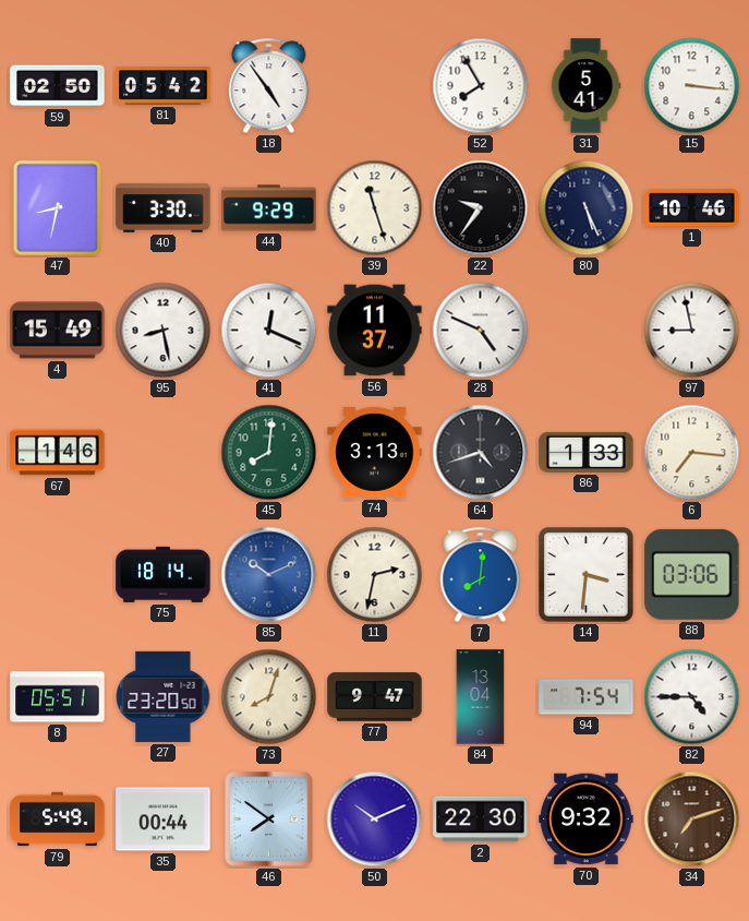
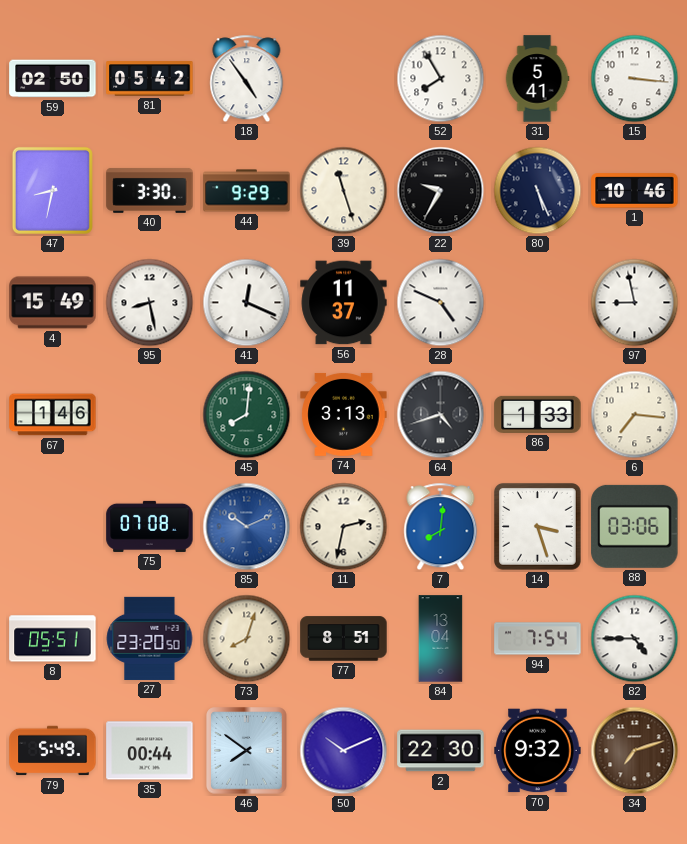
22: 9:36 -> 9:35 (441, 191)
75: 18:14 -> 07:08 (150, 526)
14: 3:31 -> 3:27 (538, 526)
77: 9:47 -> 8:51 (344, 639)
